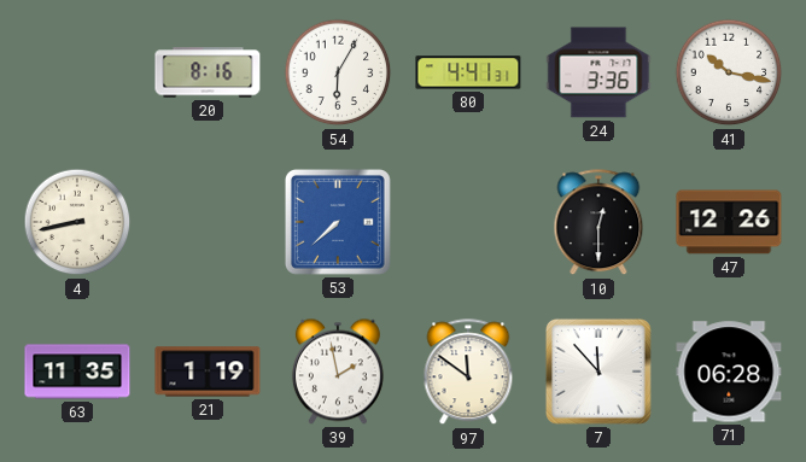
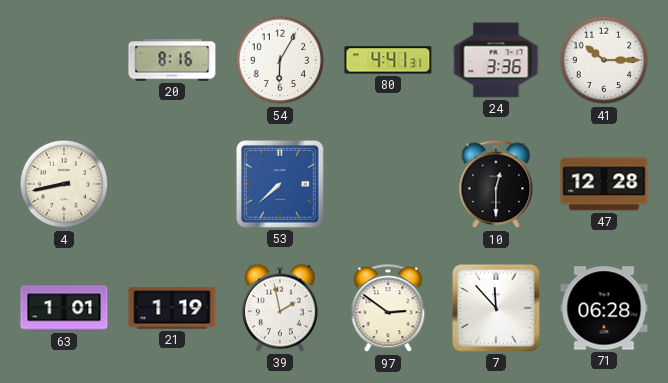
41: 10:17 -> 10:15 (604, 60)
47: 12:26 -> 12:28 (604, 184)
63: 11:35 -> 1:01 (64, 308)
97: 11:51 -> 2:51 (388, 309)
